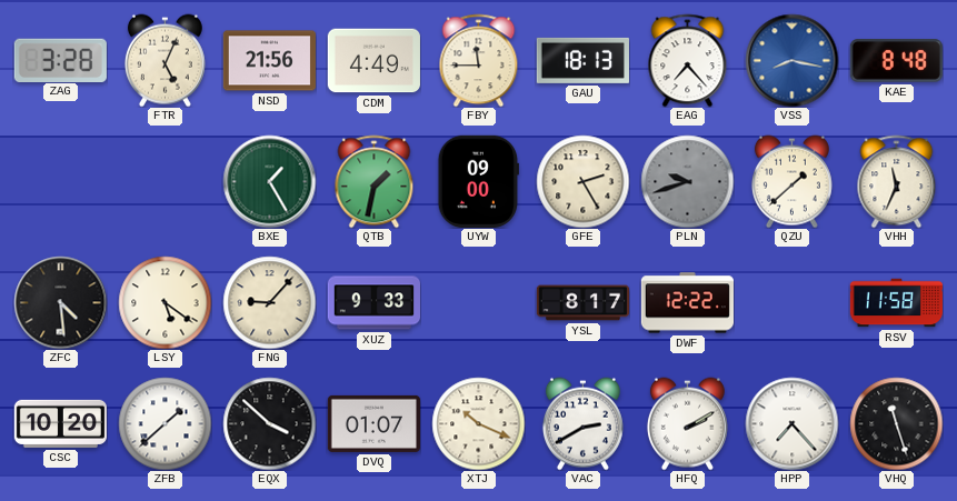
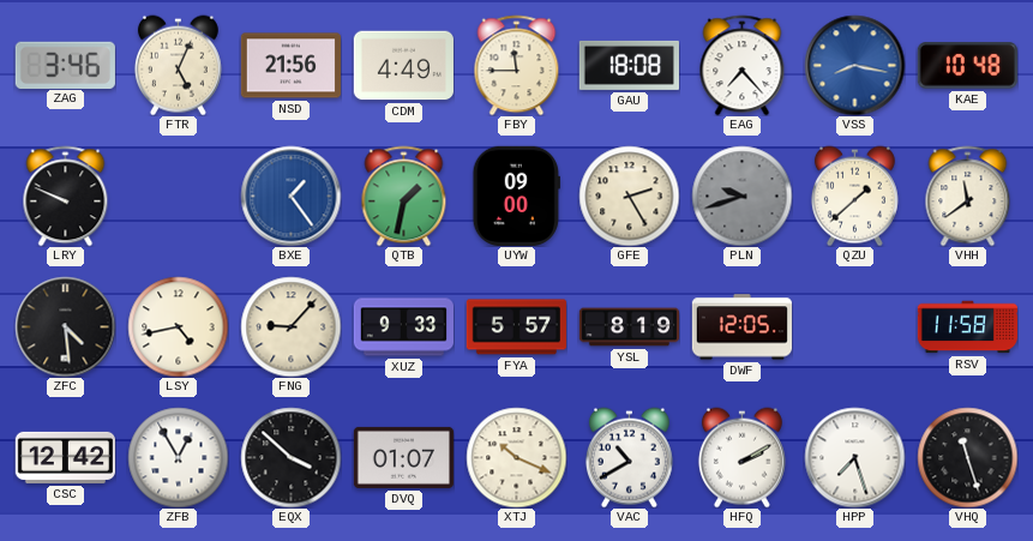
ZAG: 3:28 -> 3:46 (65, 65)
GAU: 18:13 -> 18:08 (629, 65)
KAE: 8:48 -> 10:48 (967, 66)
LRY: none -> 9:49 (66, 196)
BXE: 1:25 -> 1:24 (290, 196)
BXE dial: green -> blue (290, 196)
VHH: 11:34 -> 11:39 (968, 196)
LSY: 5:21 -> 4:43 (178, 326)
FYA: none -> 5:57 (516, 327)
YSL: 8:17 -> 8:19 (629, 327)
DWF: 12:22 -> 12:05 (741, 327)
CSC: 10:20 -> 12:42 (65, 457)
ZFB: 1:38 -> 12:55 (178, 457)
VAC: 2:40 -> 10:40 (629, 457)
HPP: 7:23 -> 7:27 (854, 457)
